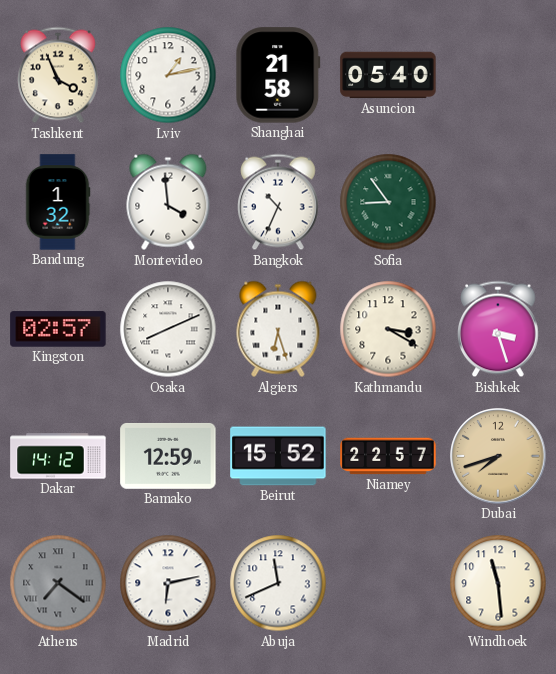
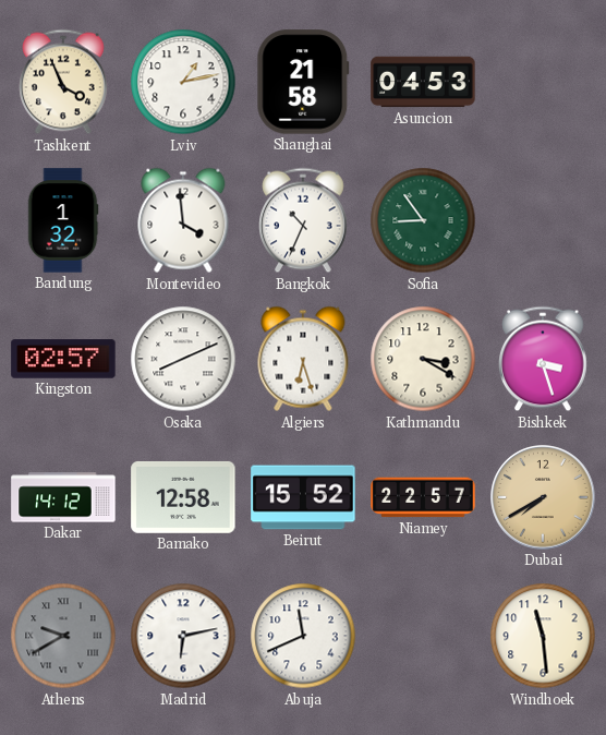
Asuncion: 05:40 -> 04:53 (423, 82)
Bamako: 12:59 -> 12:58 (183, 497)
Dubai: 7:42 -> 7:40 (543, 497)
Athens: 7:21 -> 9:40 (63, 636)
